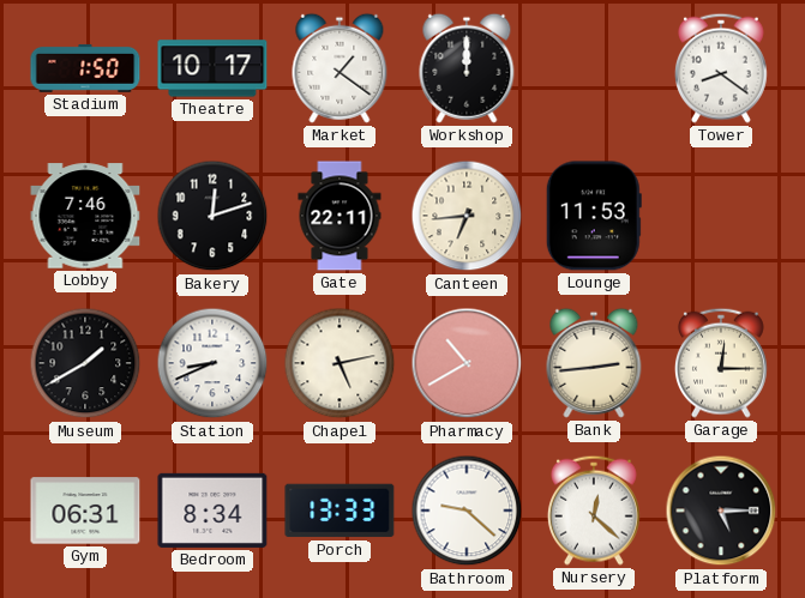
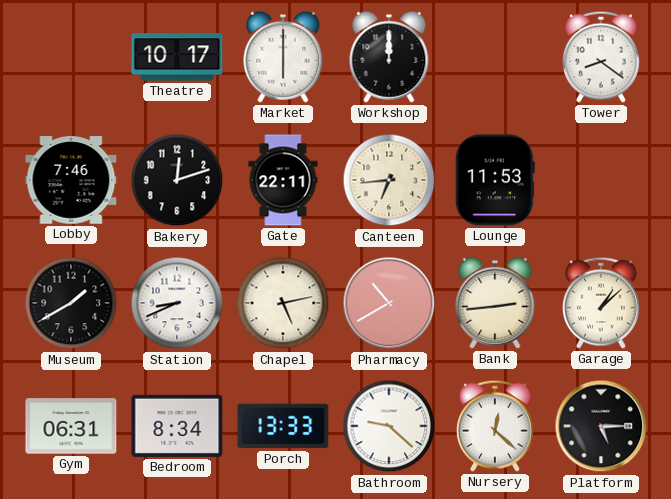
Stadium: 1:50 -> none (85, 68)
Market: 1:21 -> 6:00 (283, 57)
Garage: 12:15 -> 1:08 (601, 303)
